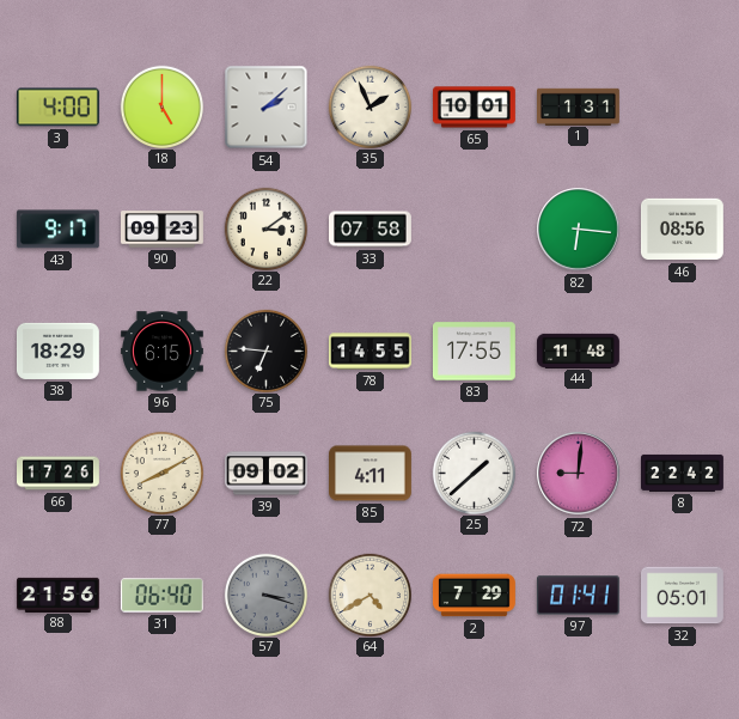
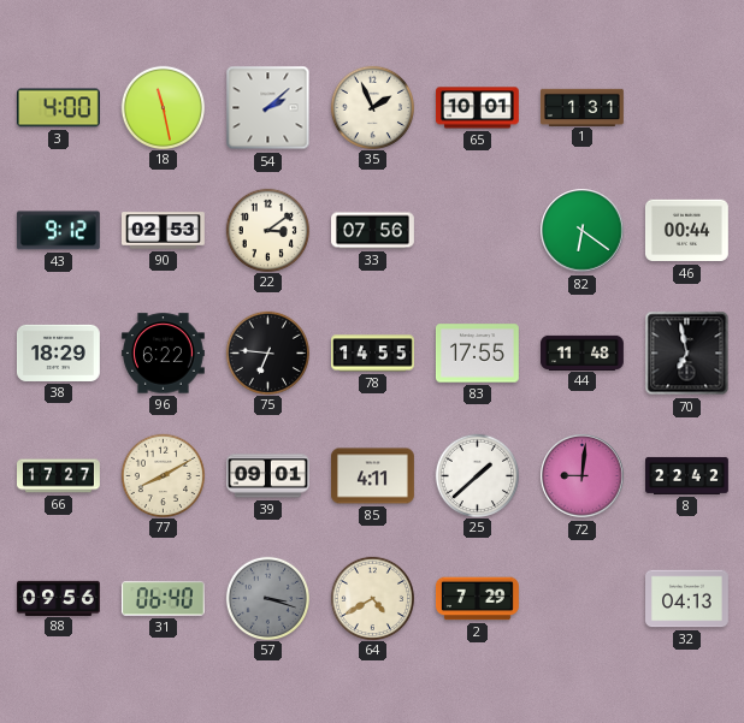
18: 5:00 -> 11:28 (163, 107)
43: 9:17 -> 9:12 (58, 231)
90: 09:23 -> 02:53 (164, 231)
33: 07:58 -> 07:56 (373, 231)
82: 6:16 -> 6:21 (583, 231)
46: 08:56 -> 00:44 (686, 231)
96: 6:15 -> 6:22 (164, 354)
70: none -> 6:58 (687, 354)
66: 17:26 -> 17:27 (59, 476)
39: 09:02 -> 09:01 (268, 476)
88: 21:56 -> 09:56 (59, 598)
97: 01:41 -> none (578, 596)
32: 05:01 -> 04:13 (687, 599)
